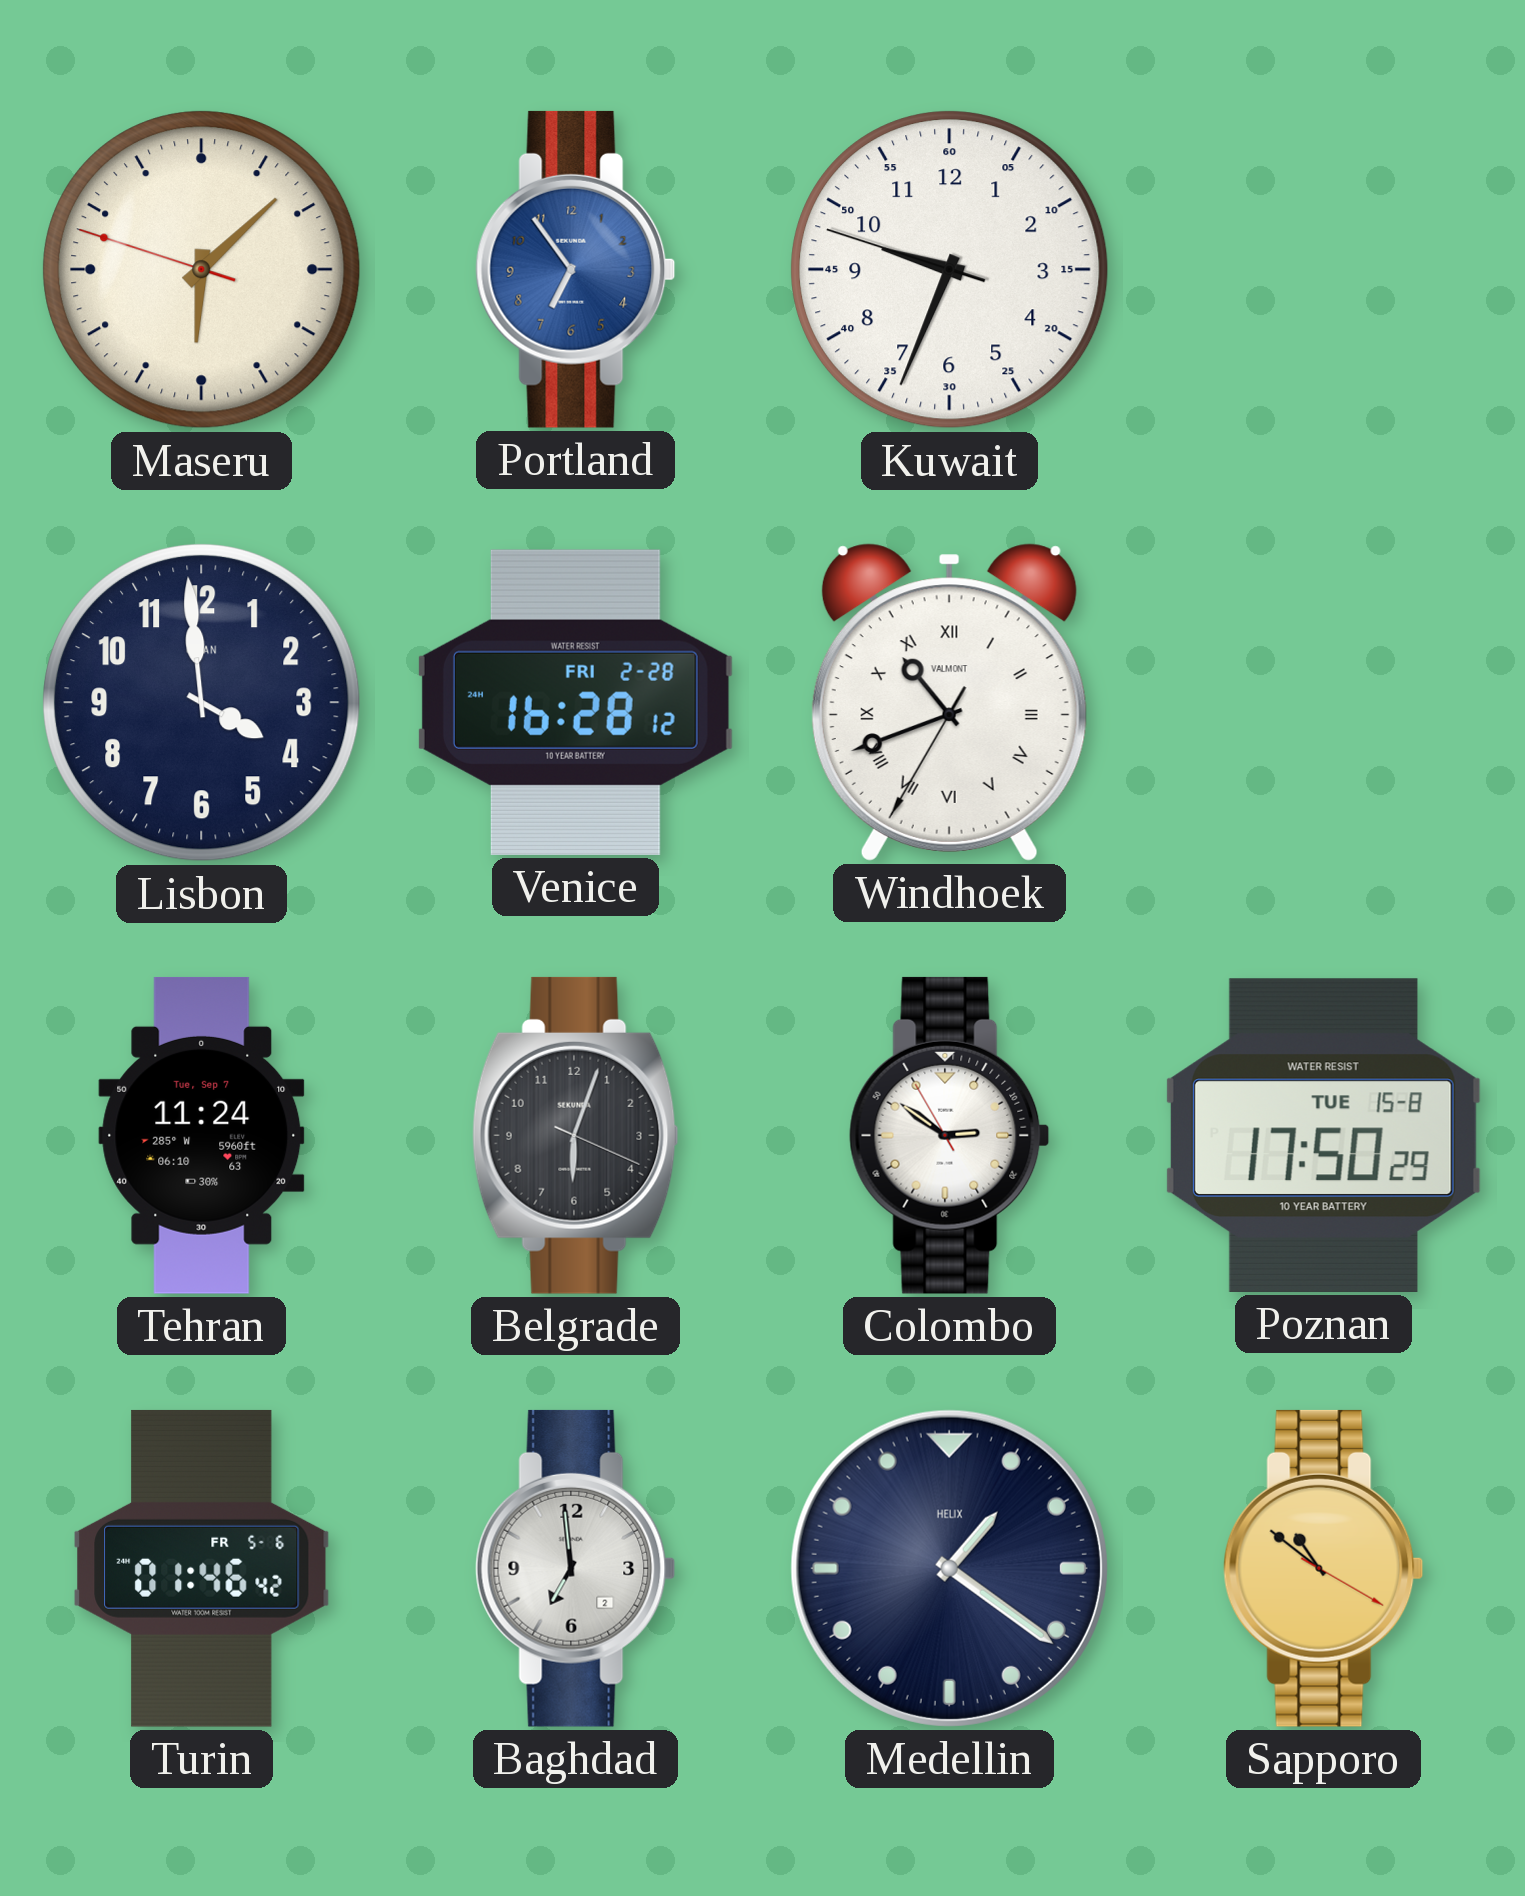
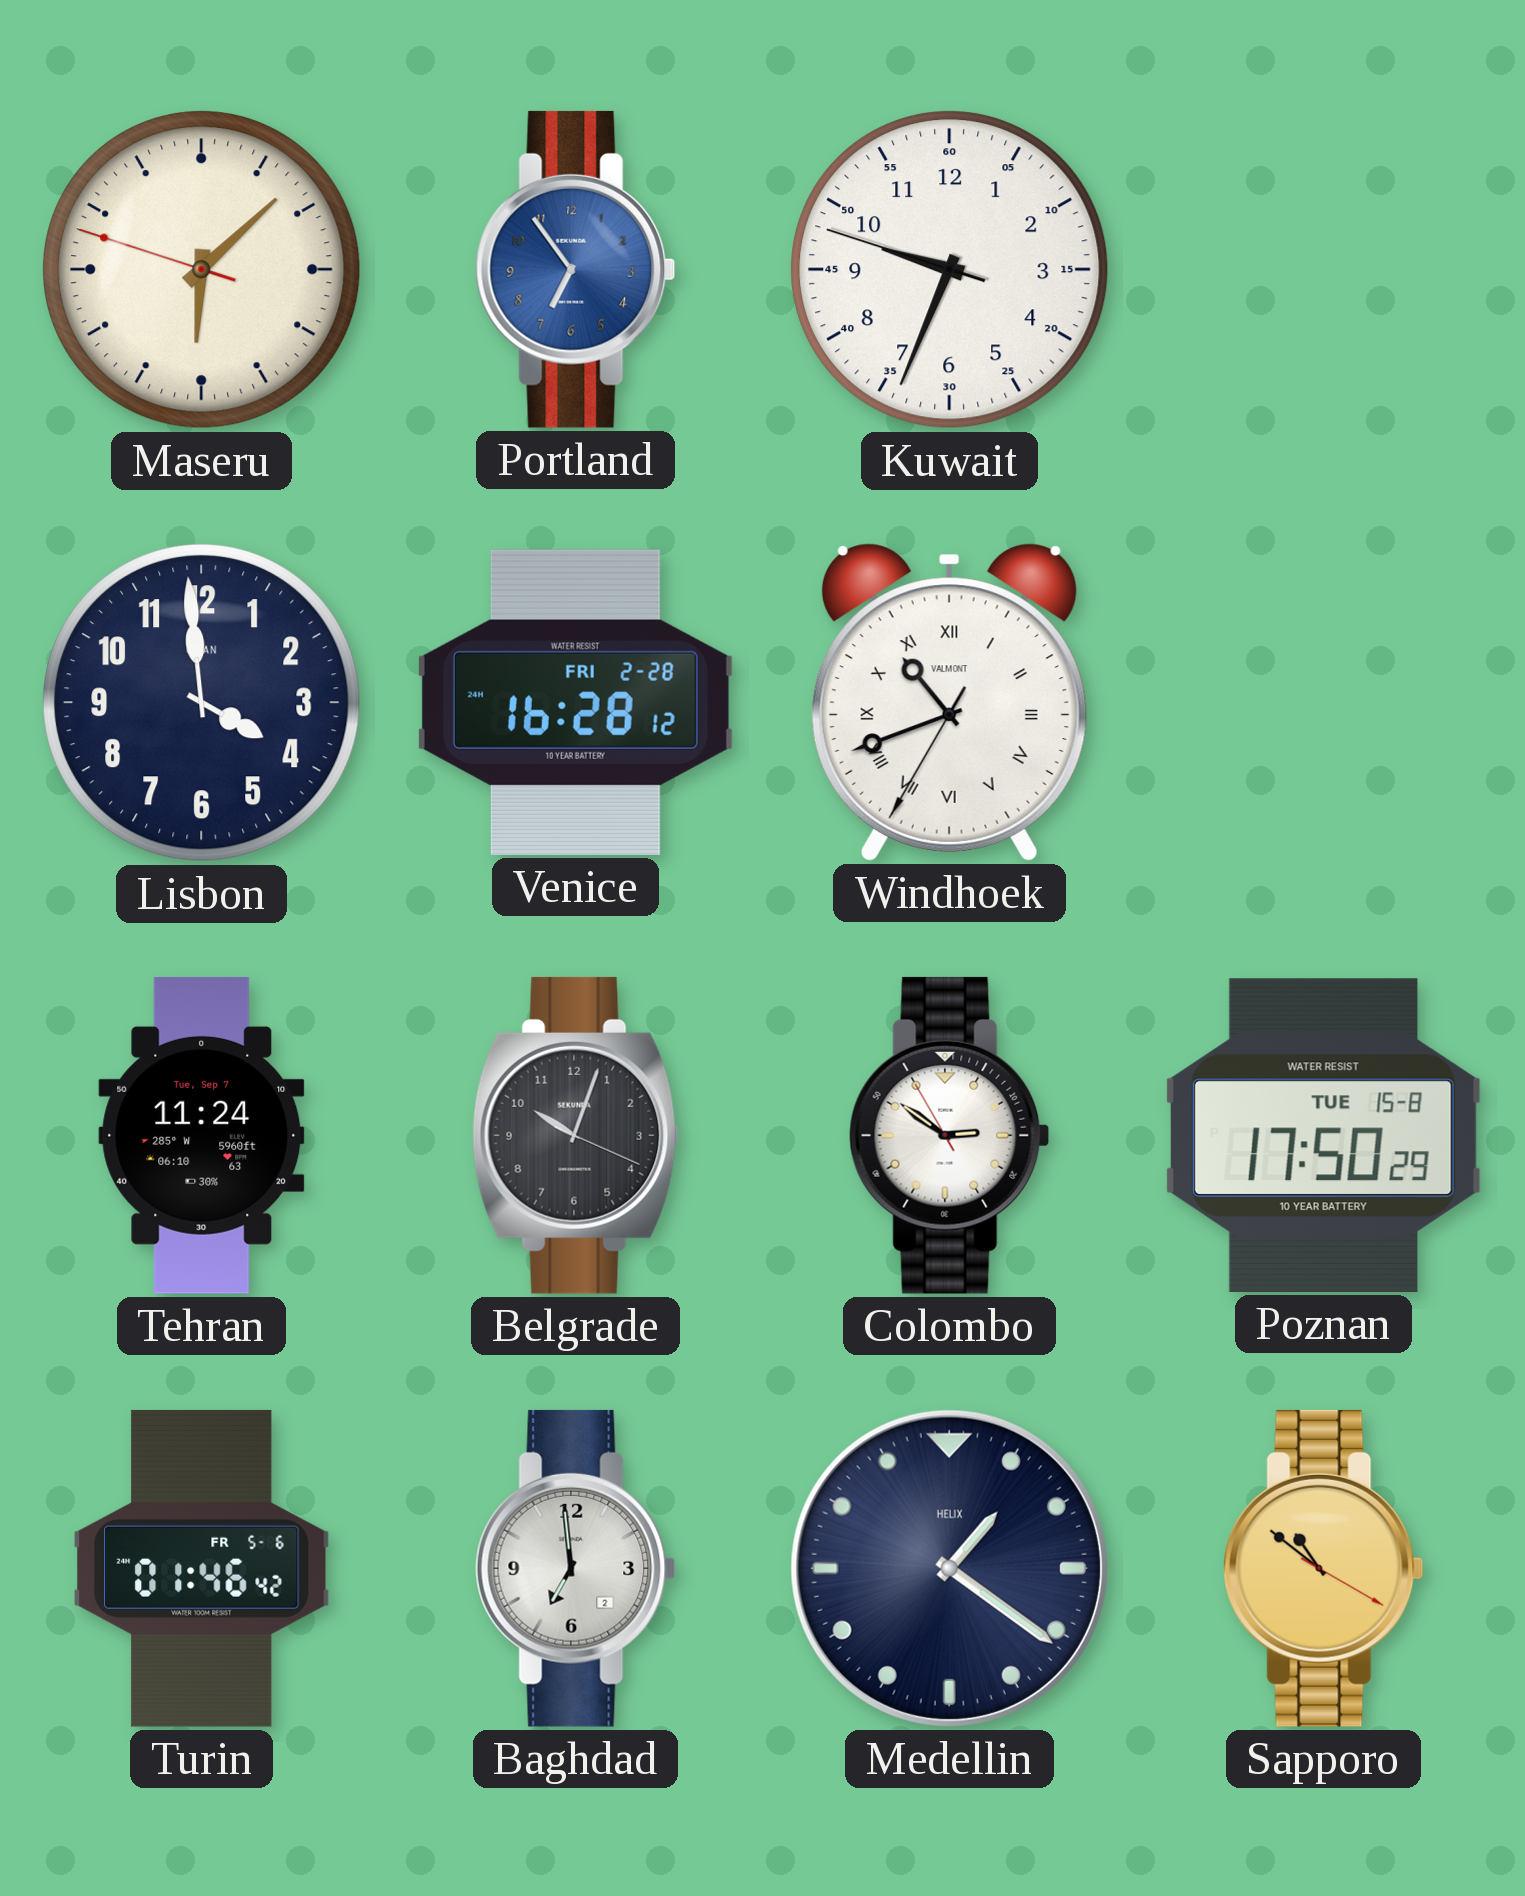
Belgrade: 6:03 -> 10:03 (575, 1135)
